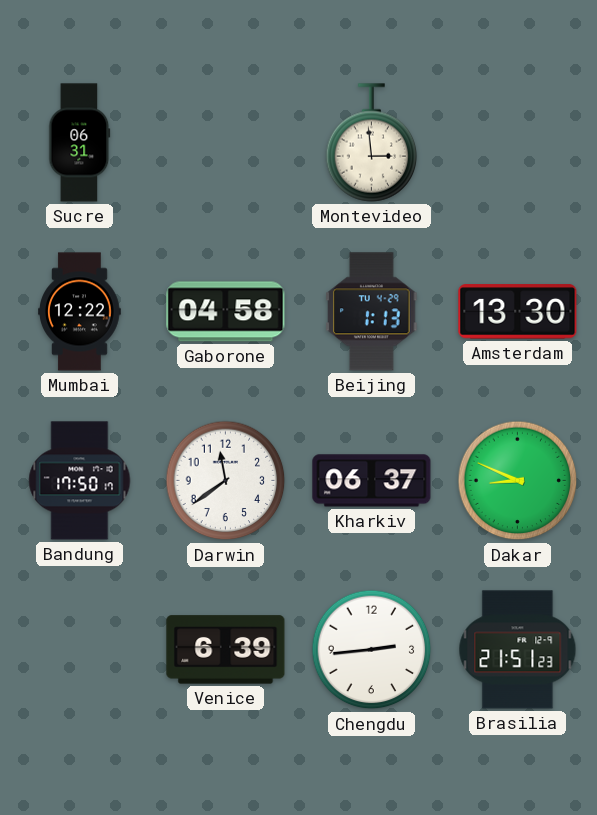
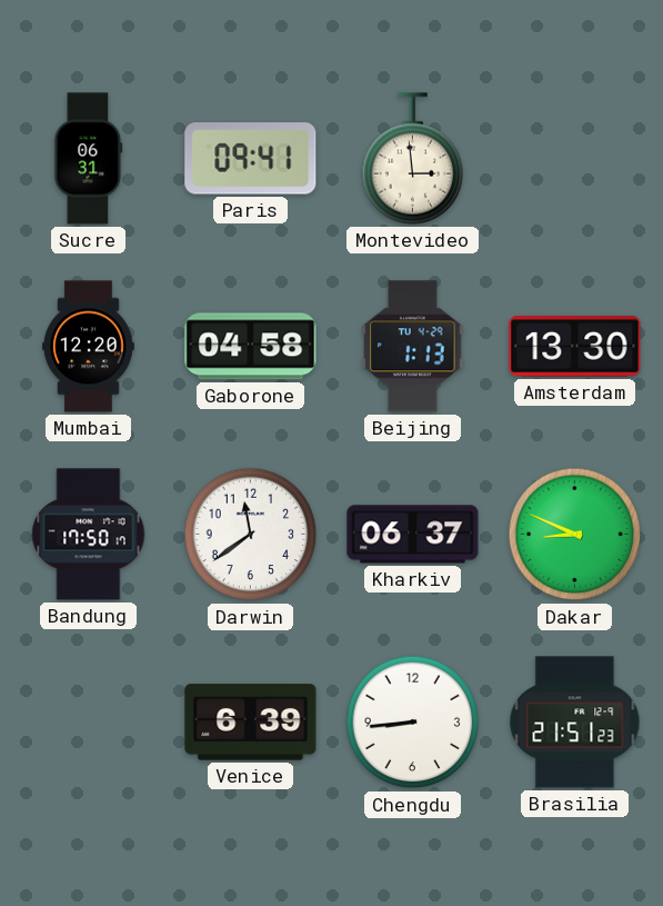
Paris: none -> 09:41 (251, 159)
Mumbai: 12:22 -> 12:20 (89, 347)
Chengdu: 2:44 -> 8:44 (413, 723)
